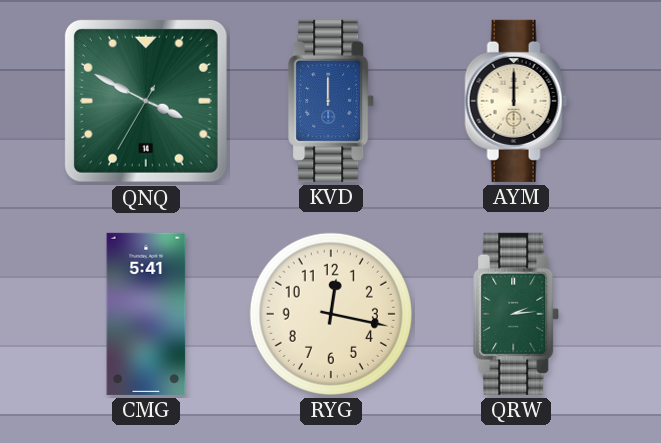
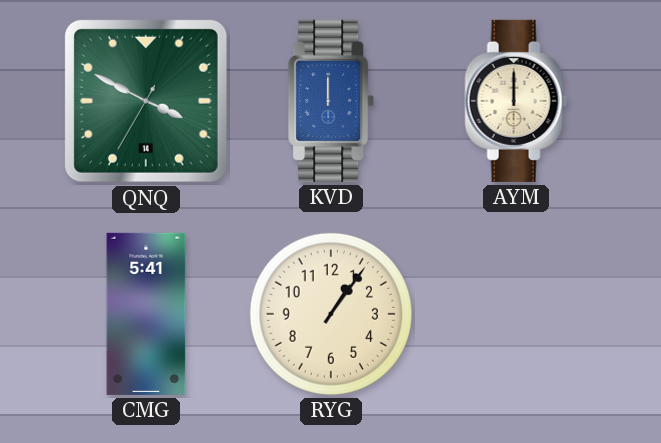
RYG: 12:17 -> 1:06 (331, 314)
QRW: 2:14 -> none (517, 314)
